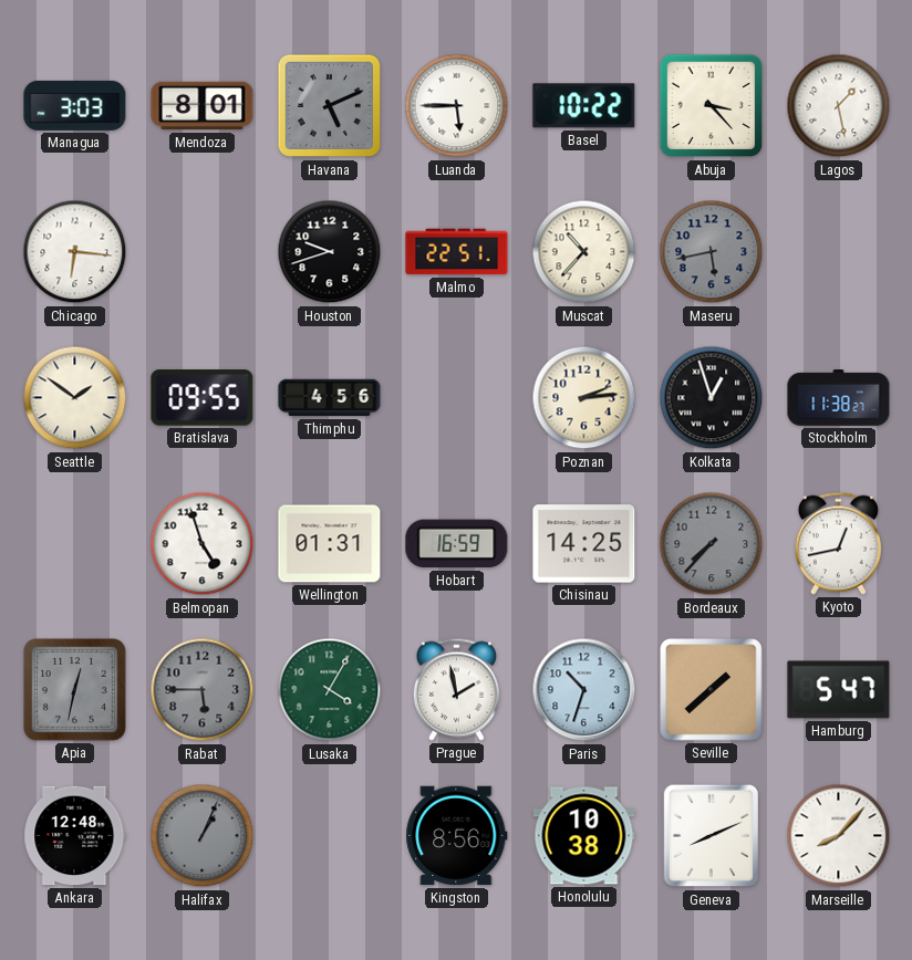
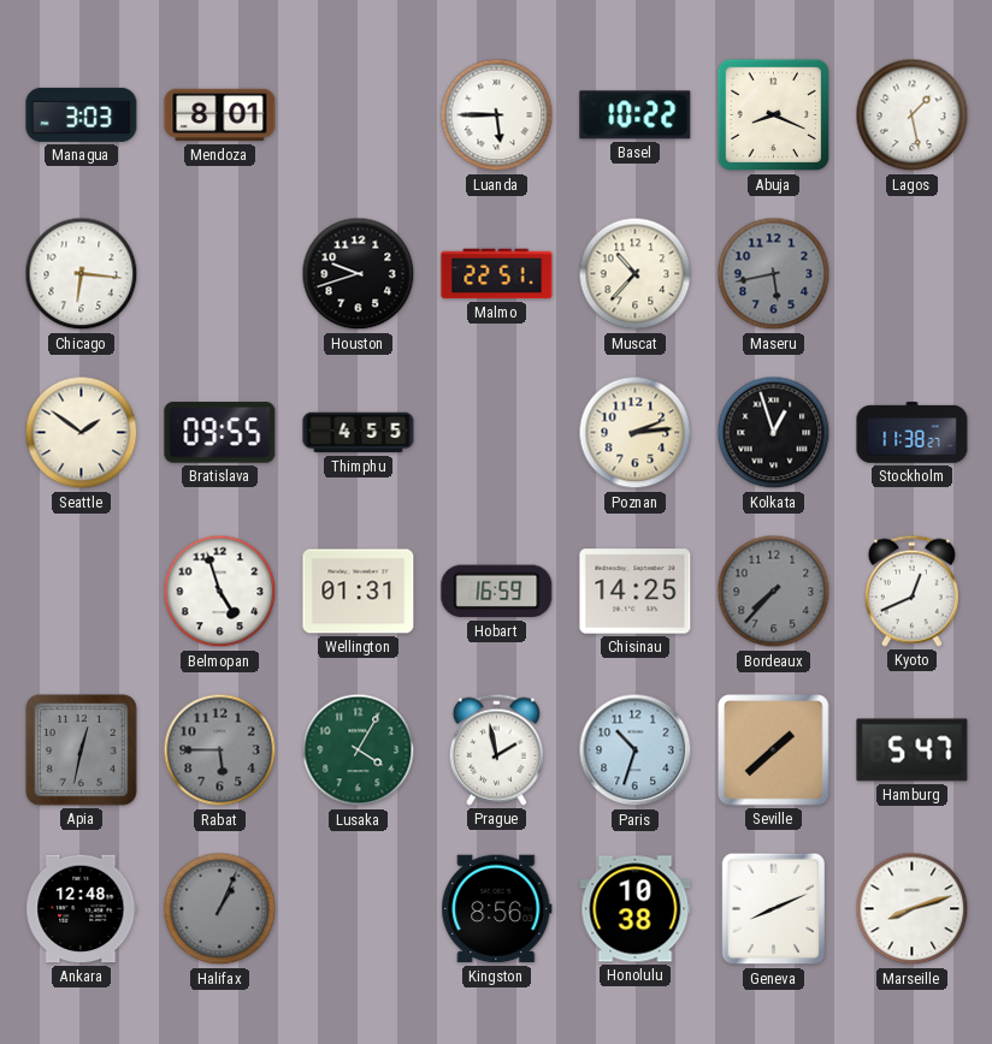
Havana: 5:11 -> none (330, 106)
Abuja: 3:23 -> 8:19 (774, 115)
Thimphu: 4:56 -> 4:55 (359, 433)
Kyoto: 12:43 -> 12:41 (911, 591)
Marseille: 8:07 -> 8:12 (913, 909)
